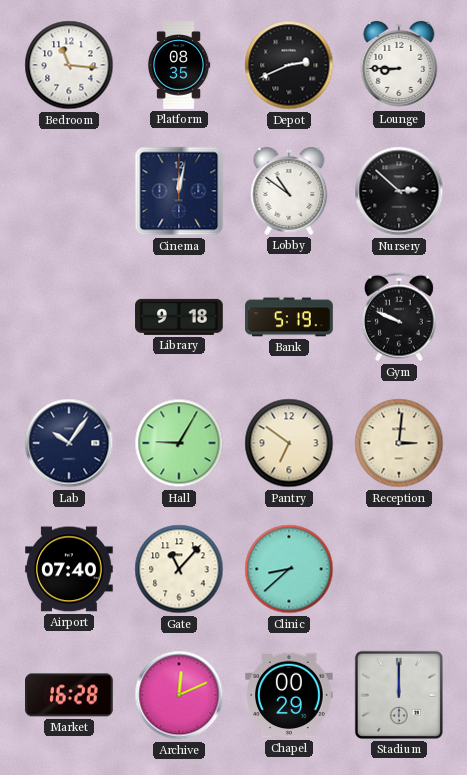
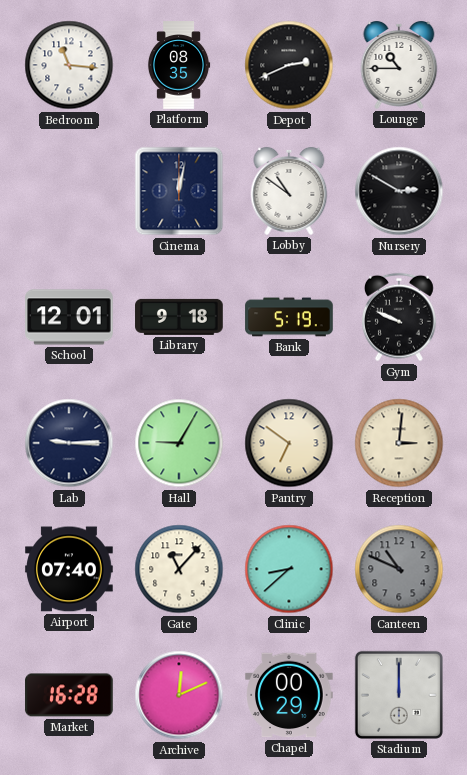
Lounge: 8:45 -> 10:45 (399, 65)
Nursery: 2:52 -> 2:50 (399, 191)
School: none -> 12:01 (69, 317)
Lab: 10:06 -> 9:15 (69, 443)
Canteen: none -> 10:49 (399, 569)
